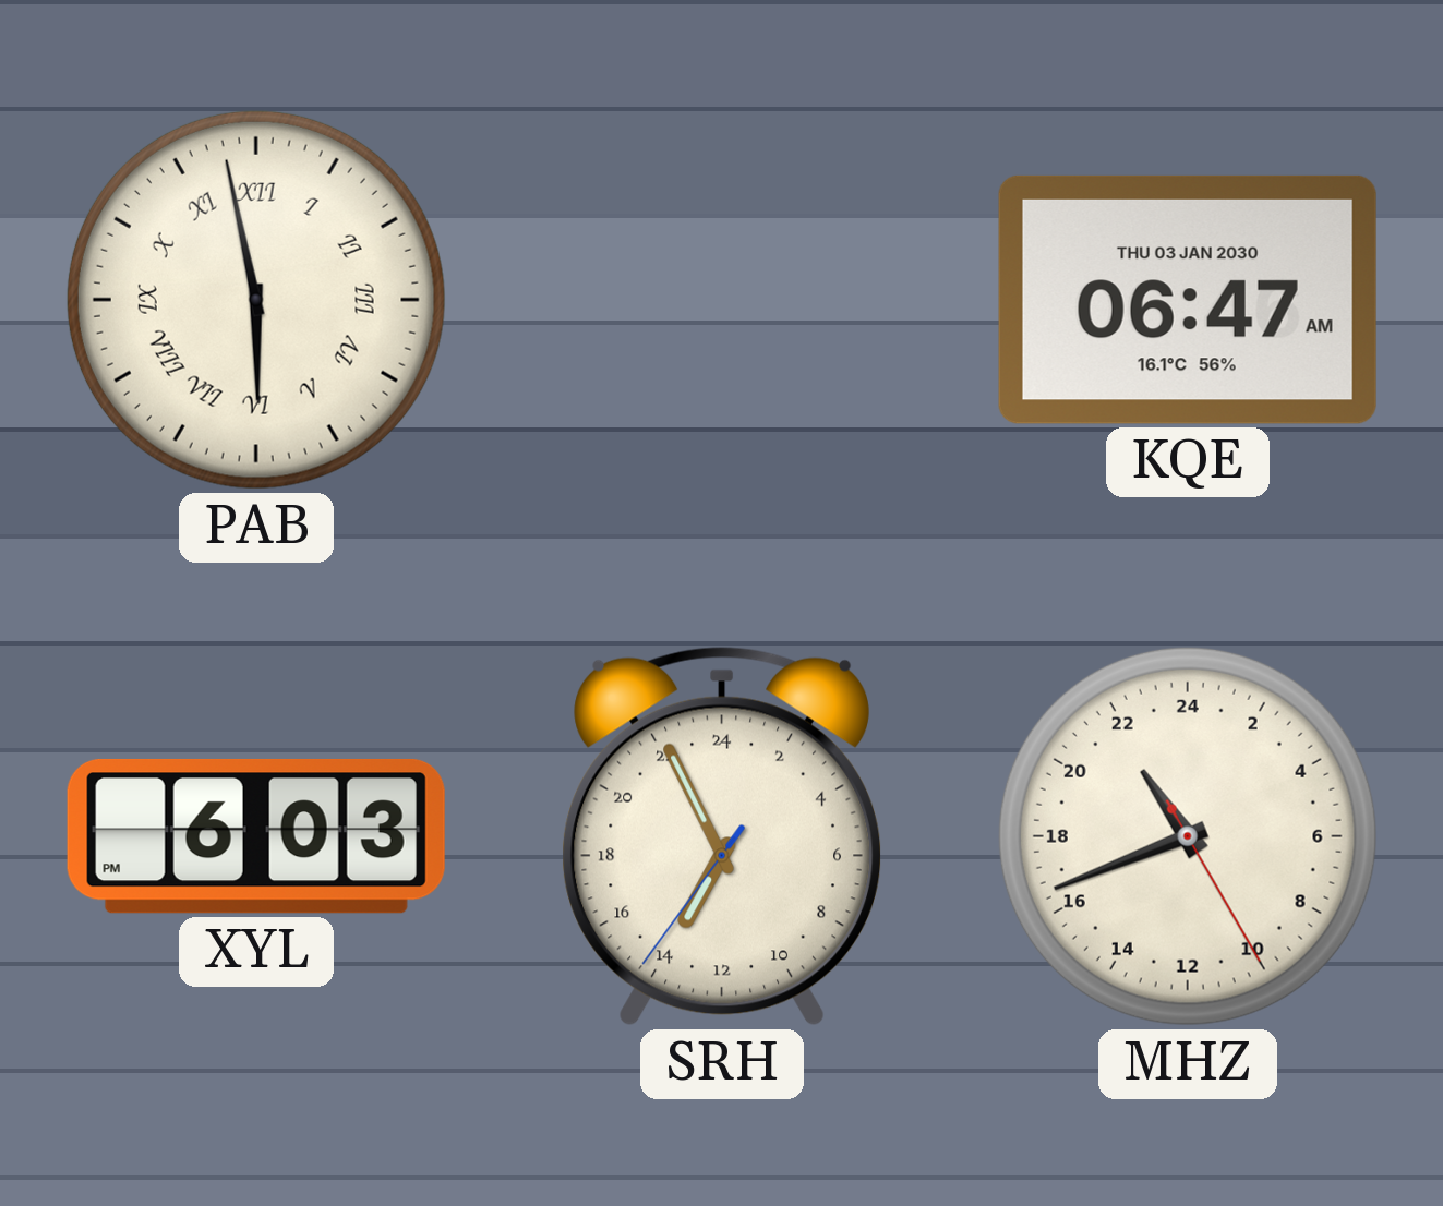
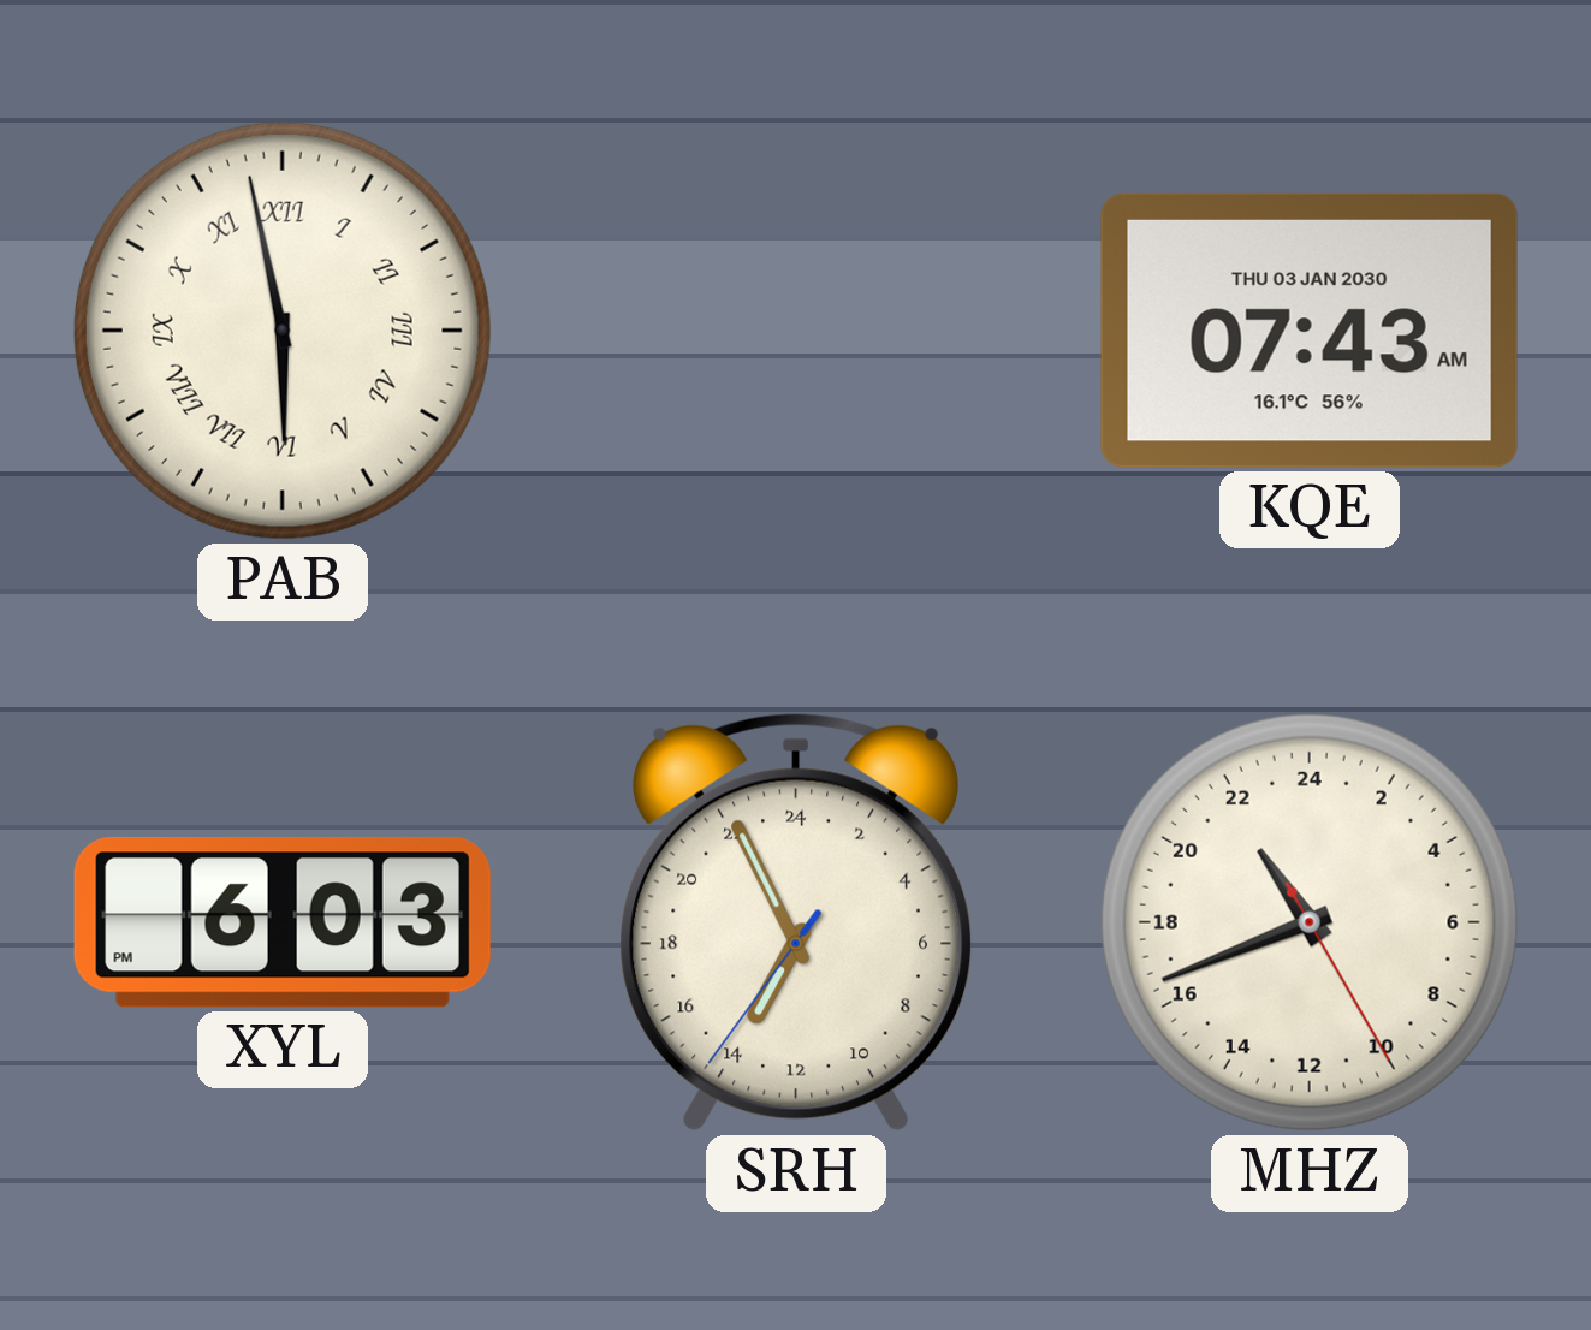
KQE: 06:47 -> 07:43 (1310, 331)
